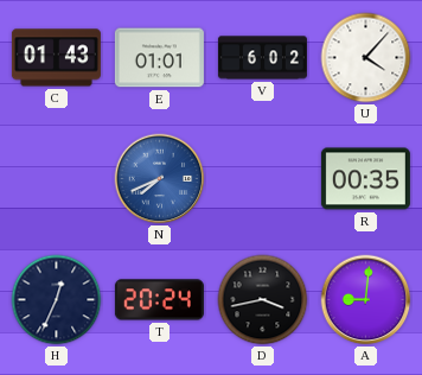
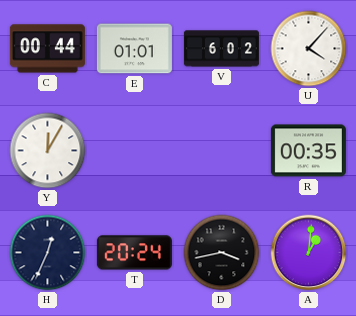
C: 01:43 -> 00:44 (47, 49)
Y: none -> 12:05 (48, 151)
N: 7:41 -> none (160, 179)
A: 9:01 -> 1:01 (309, 253)
